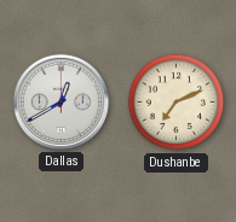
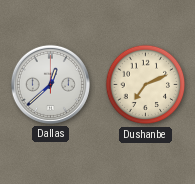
Dallas: 12:40 -> 12:38 (50, 84)
